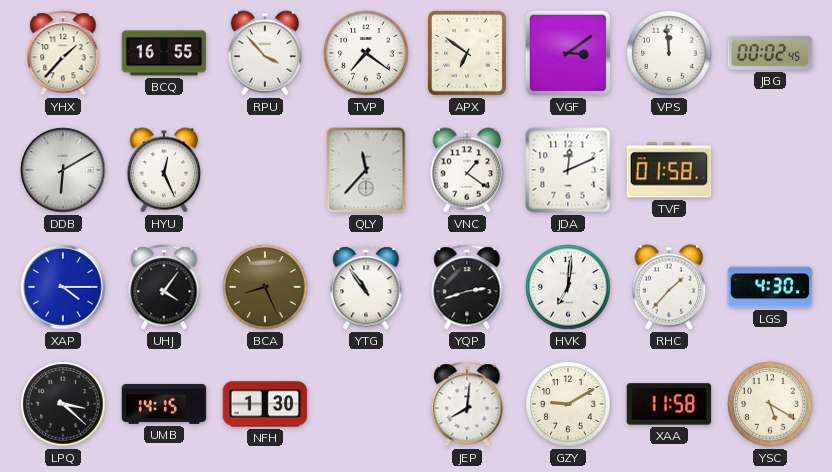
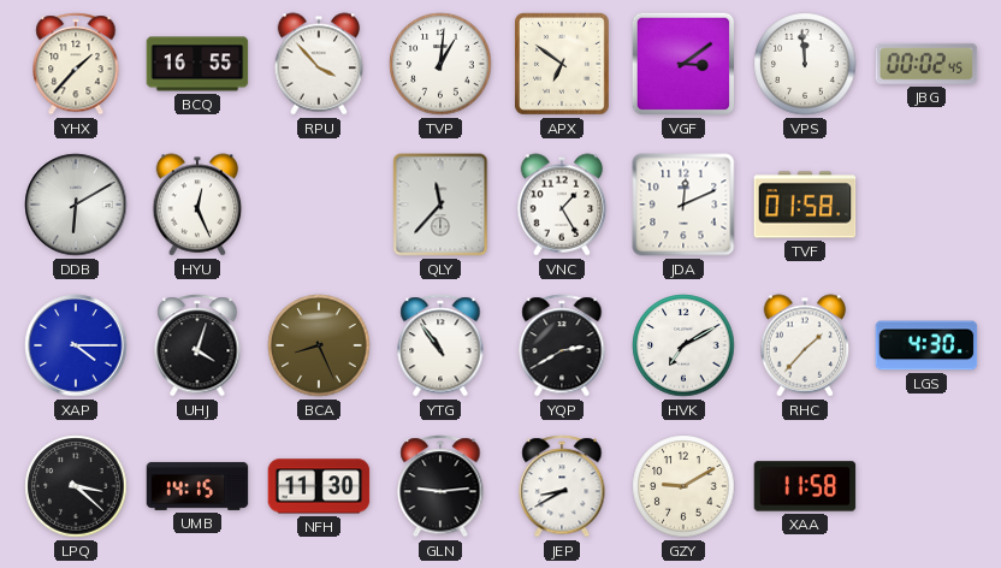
TVP: 7:21 -> 1:01 (440, 64)
VNC: 1:21 -> 1:25 (562, 205)
UHJ: 4:06 -> 4:03 (197, 345)
YQP: 2:42 -> 2:40 (562, 345)
HVK: 7:01 -> 7:10 (683, 345)
NFH: 1:30 -> 11:30 (319, 486)
GLN: none -> 9:14 (440, 486)
JEP: 8:01 -> 8:40 (562, 486)
YSC: 5:20 -> none (770, 404)
